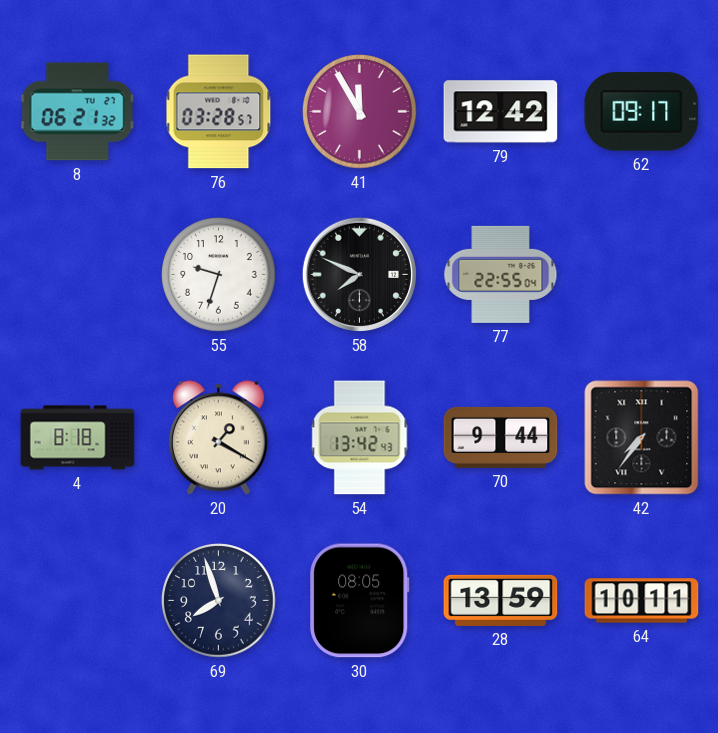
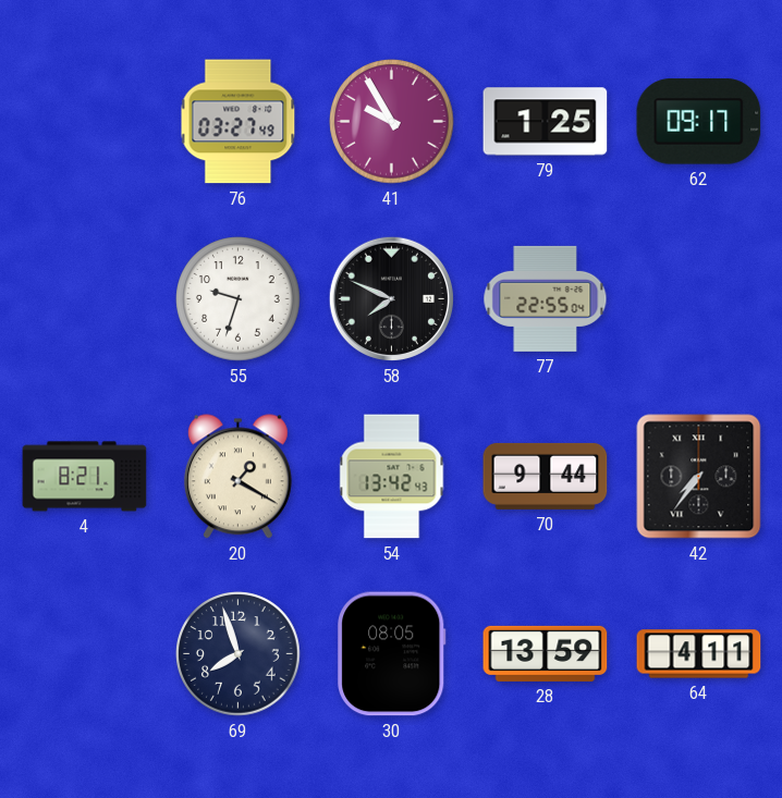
8: 06:21 -> none (77, 112)
76: 03:28 -> 03:27 (239, 122)
41: 11:55 -> 9:55 (392, 122)
79: 12:42 -> 1:25 (546, 122)
4: 8:18 -> 8:21 (85, 477)
64: 10:11 -> 4:11 (699, 654)
